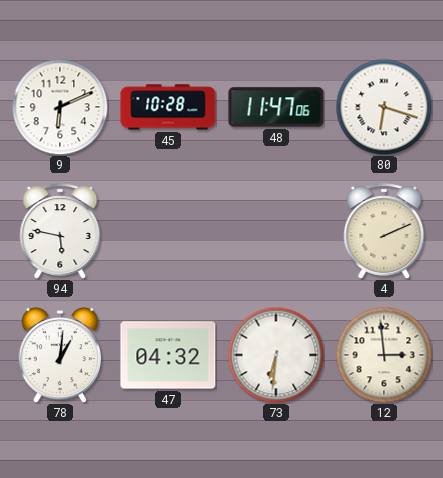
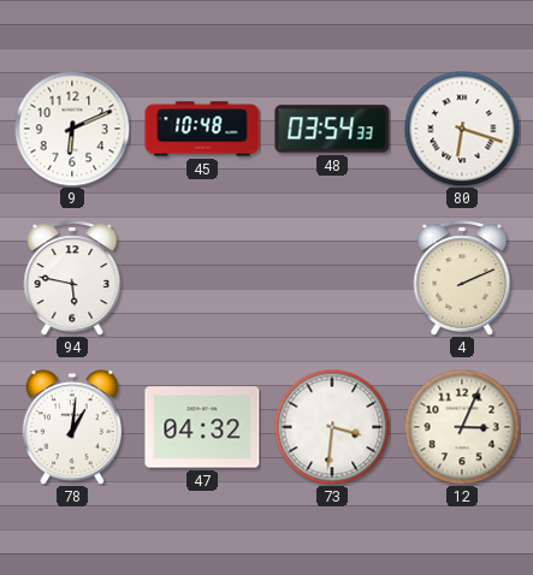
45: 10:28 -> 10:48 (202, 129)
48: 11:47 -> 03:54 (332, 129)
73: 6:31 -> 3:31 (332, 427)
12: 2:59 -> 3:04 (462, 427)
